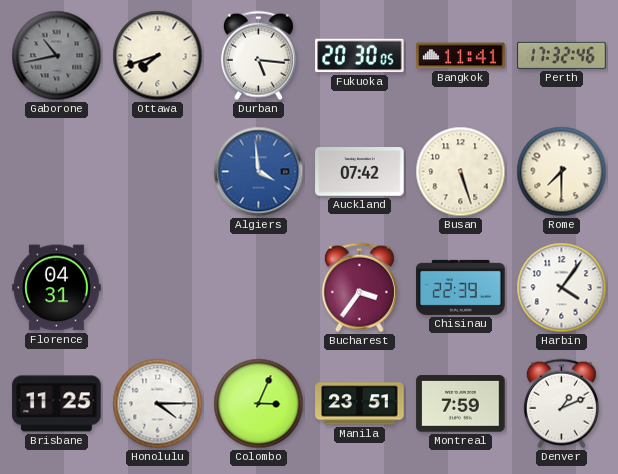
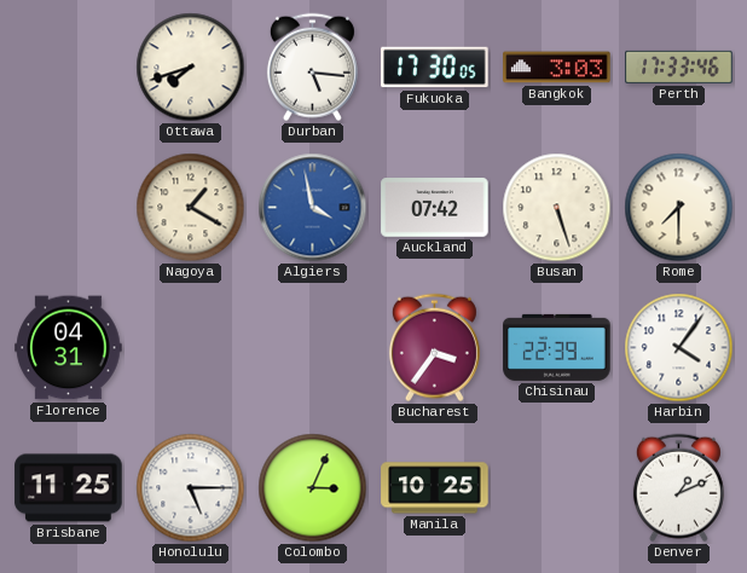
Gaborone: 10:43 -> none (57, 56)
Fukuoka: 20:30 -> 17:30 (435, 68)
Bangkok: 11:41 -> 3:03 (557, 68)
Perth: 17:32 -> 17:33 (679, 66)
Nagoya: none -> 1:20 (191, 208)
Algiers: 3:59 -> 3:58 (313, 208)
Honolulu: 4:15 -> 5:15 (191, 488)
Manila: 23:51 -> 10:25 (435, 488)
Montreal: 7:59 -> none (461, 404)
